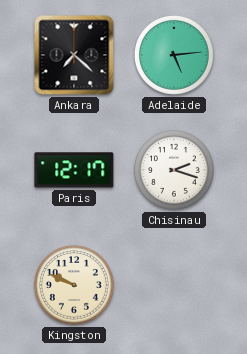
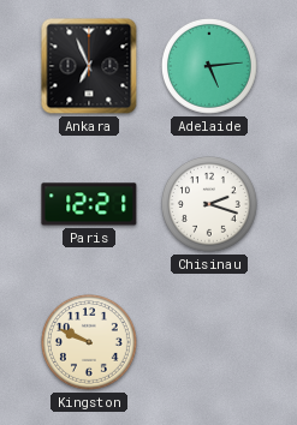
Ankara: 7:22 -> 6:56 (89, 66)
Paris: 12:17 -> 12:21 (89, 204)
